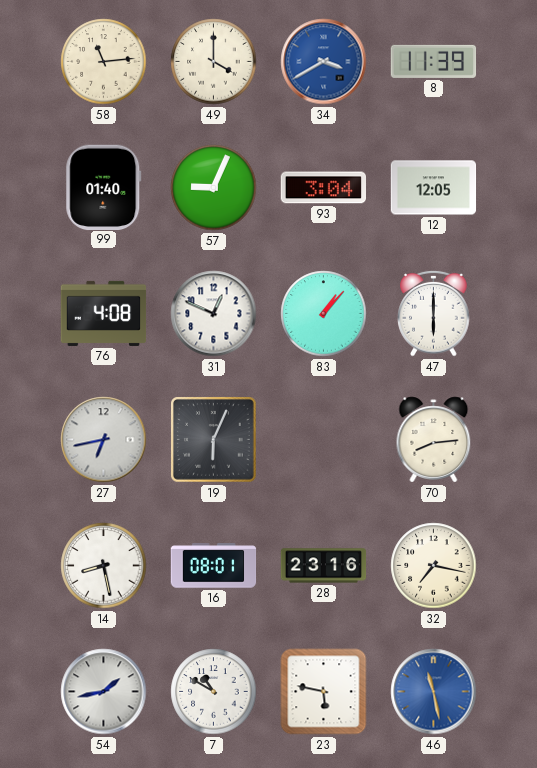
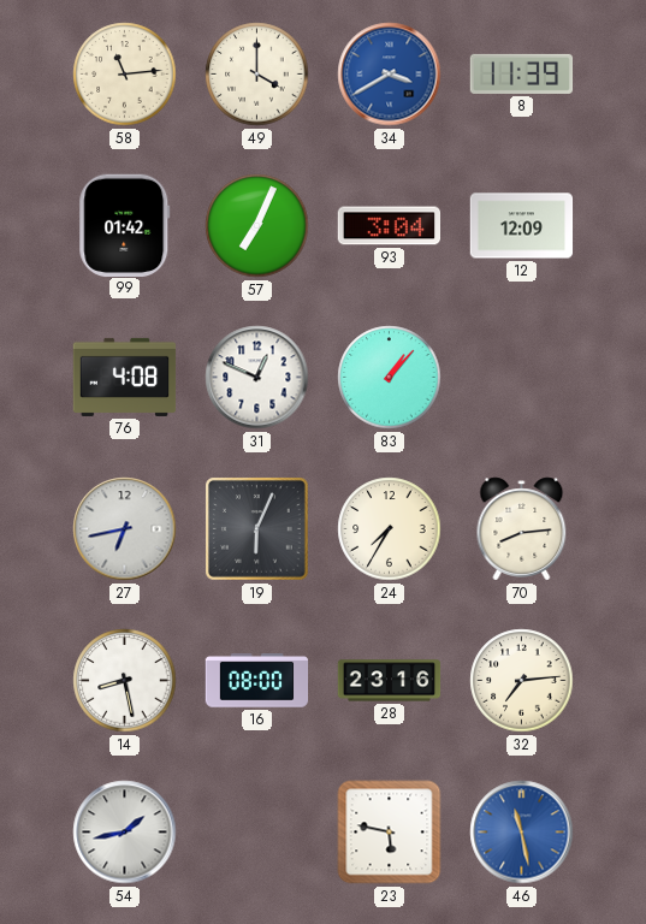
99: 01:40 -> 01:42 (125, 225)
57: 9:04 -> 7:04 (257, 226)
12: 12:05 -> 12:09 (522, 226)
47: 6:00 -> none (434, 313)
24: none -> 7:35 (390, 529)
16: 08:01 -> 08:00 (257, 681)
32: 7:17 -> 7:14 (522, 681)
7: 10:50 -> none (214, 692)
